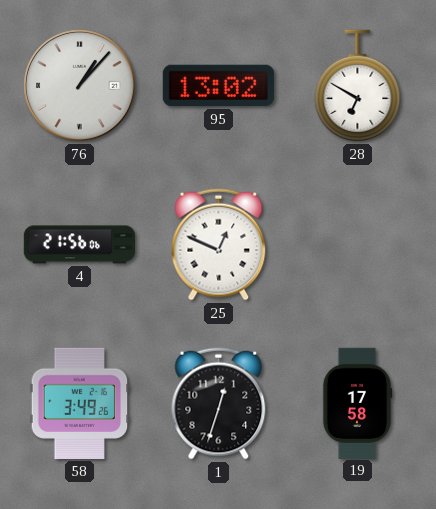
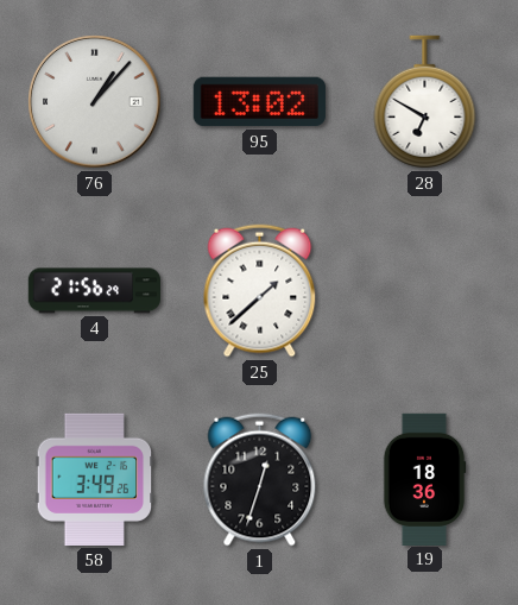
4: 21:56:06 -> 21:56:29 (94, 291)
25: 12:49 -> 1:38 (260, 291)
19: 17:58 -> 18:36 (424, 479)
